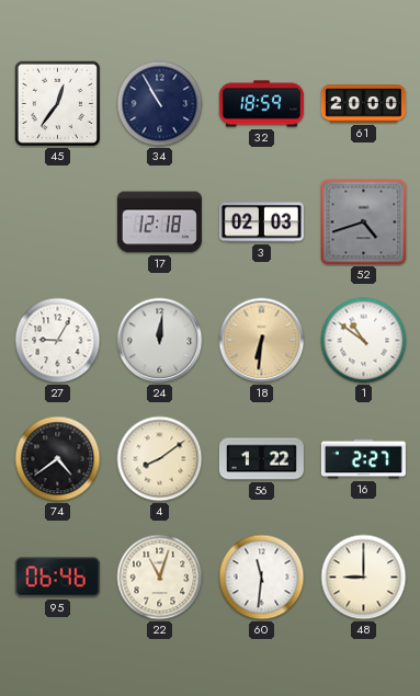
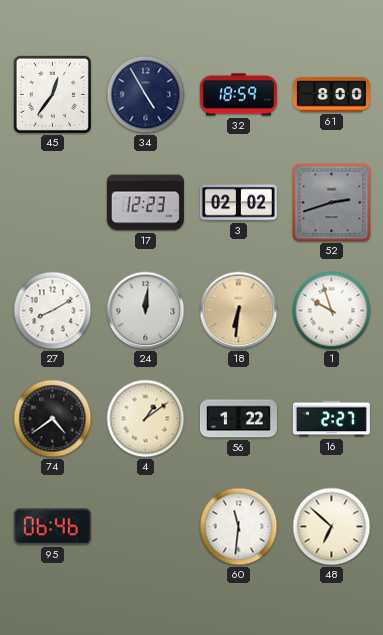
34: 10:55 -> 4:55 (146, 95)
61: 20:00 -> 8:00 (331, 95)
17: 12:18 -> 12:23 (145, 203)
3: 02:03 -> 02:02 (238, 203)
52: 4:42 -> 2:42 (332, 203)
27: 9:05 -> 8:10 (53, 311)
1: 10:51 -> 9:57 (332, 311)
4: 8:09 -> 1:09 (146, 419)
22: 11:03 -> none (160, 578)
48: 9:00 -> 6:52 (332, 527)
